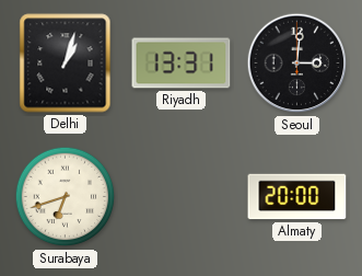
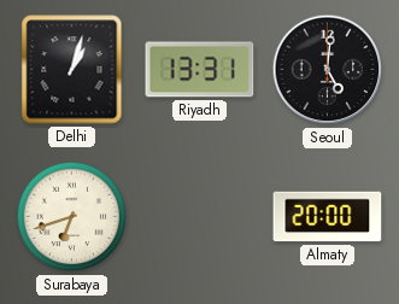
Seoul: 3:01 -> 5:01 (328, 70)
